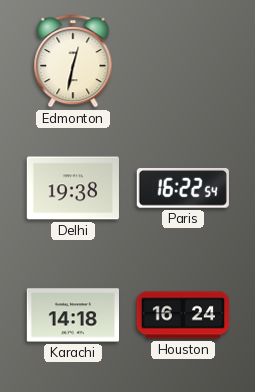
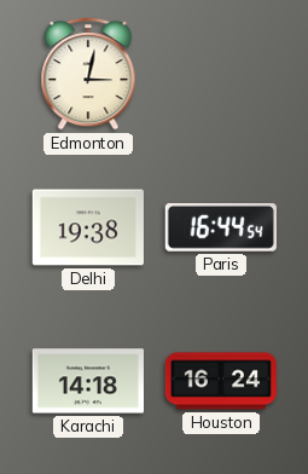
Edmonton: 12:32 -> 3:02 (88, 74)
Paris: 16:22 -> 16:44 (221, 229)
